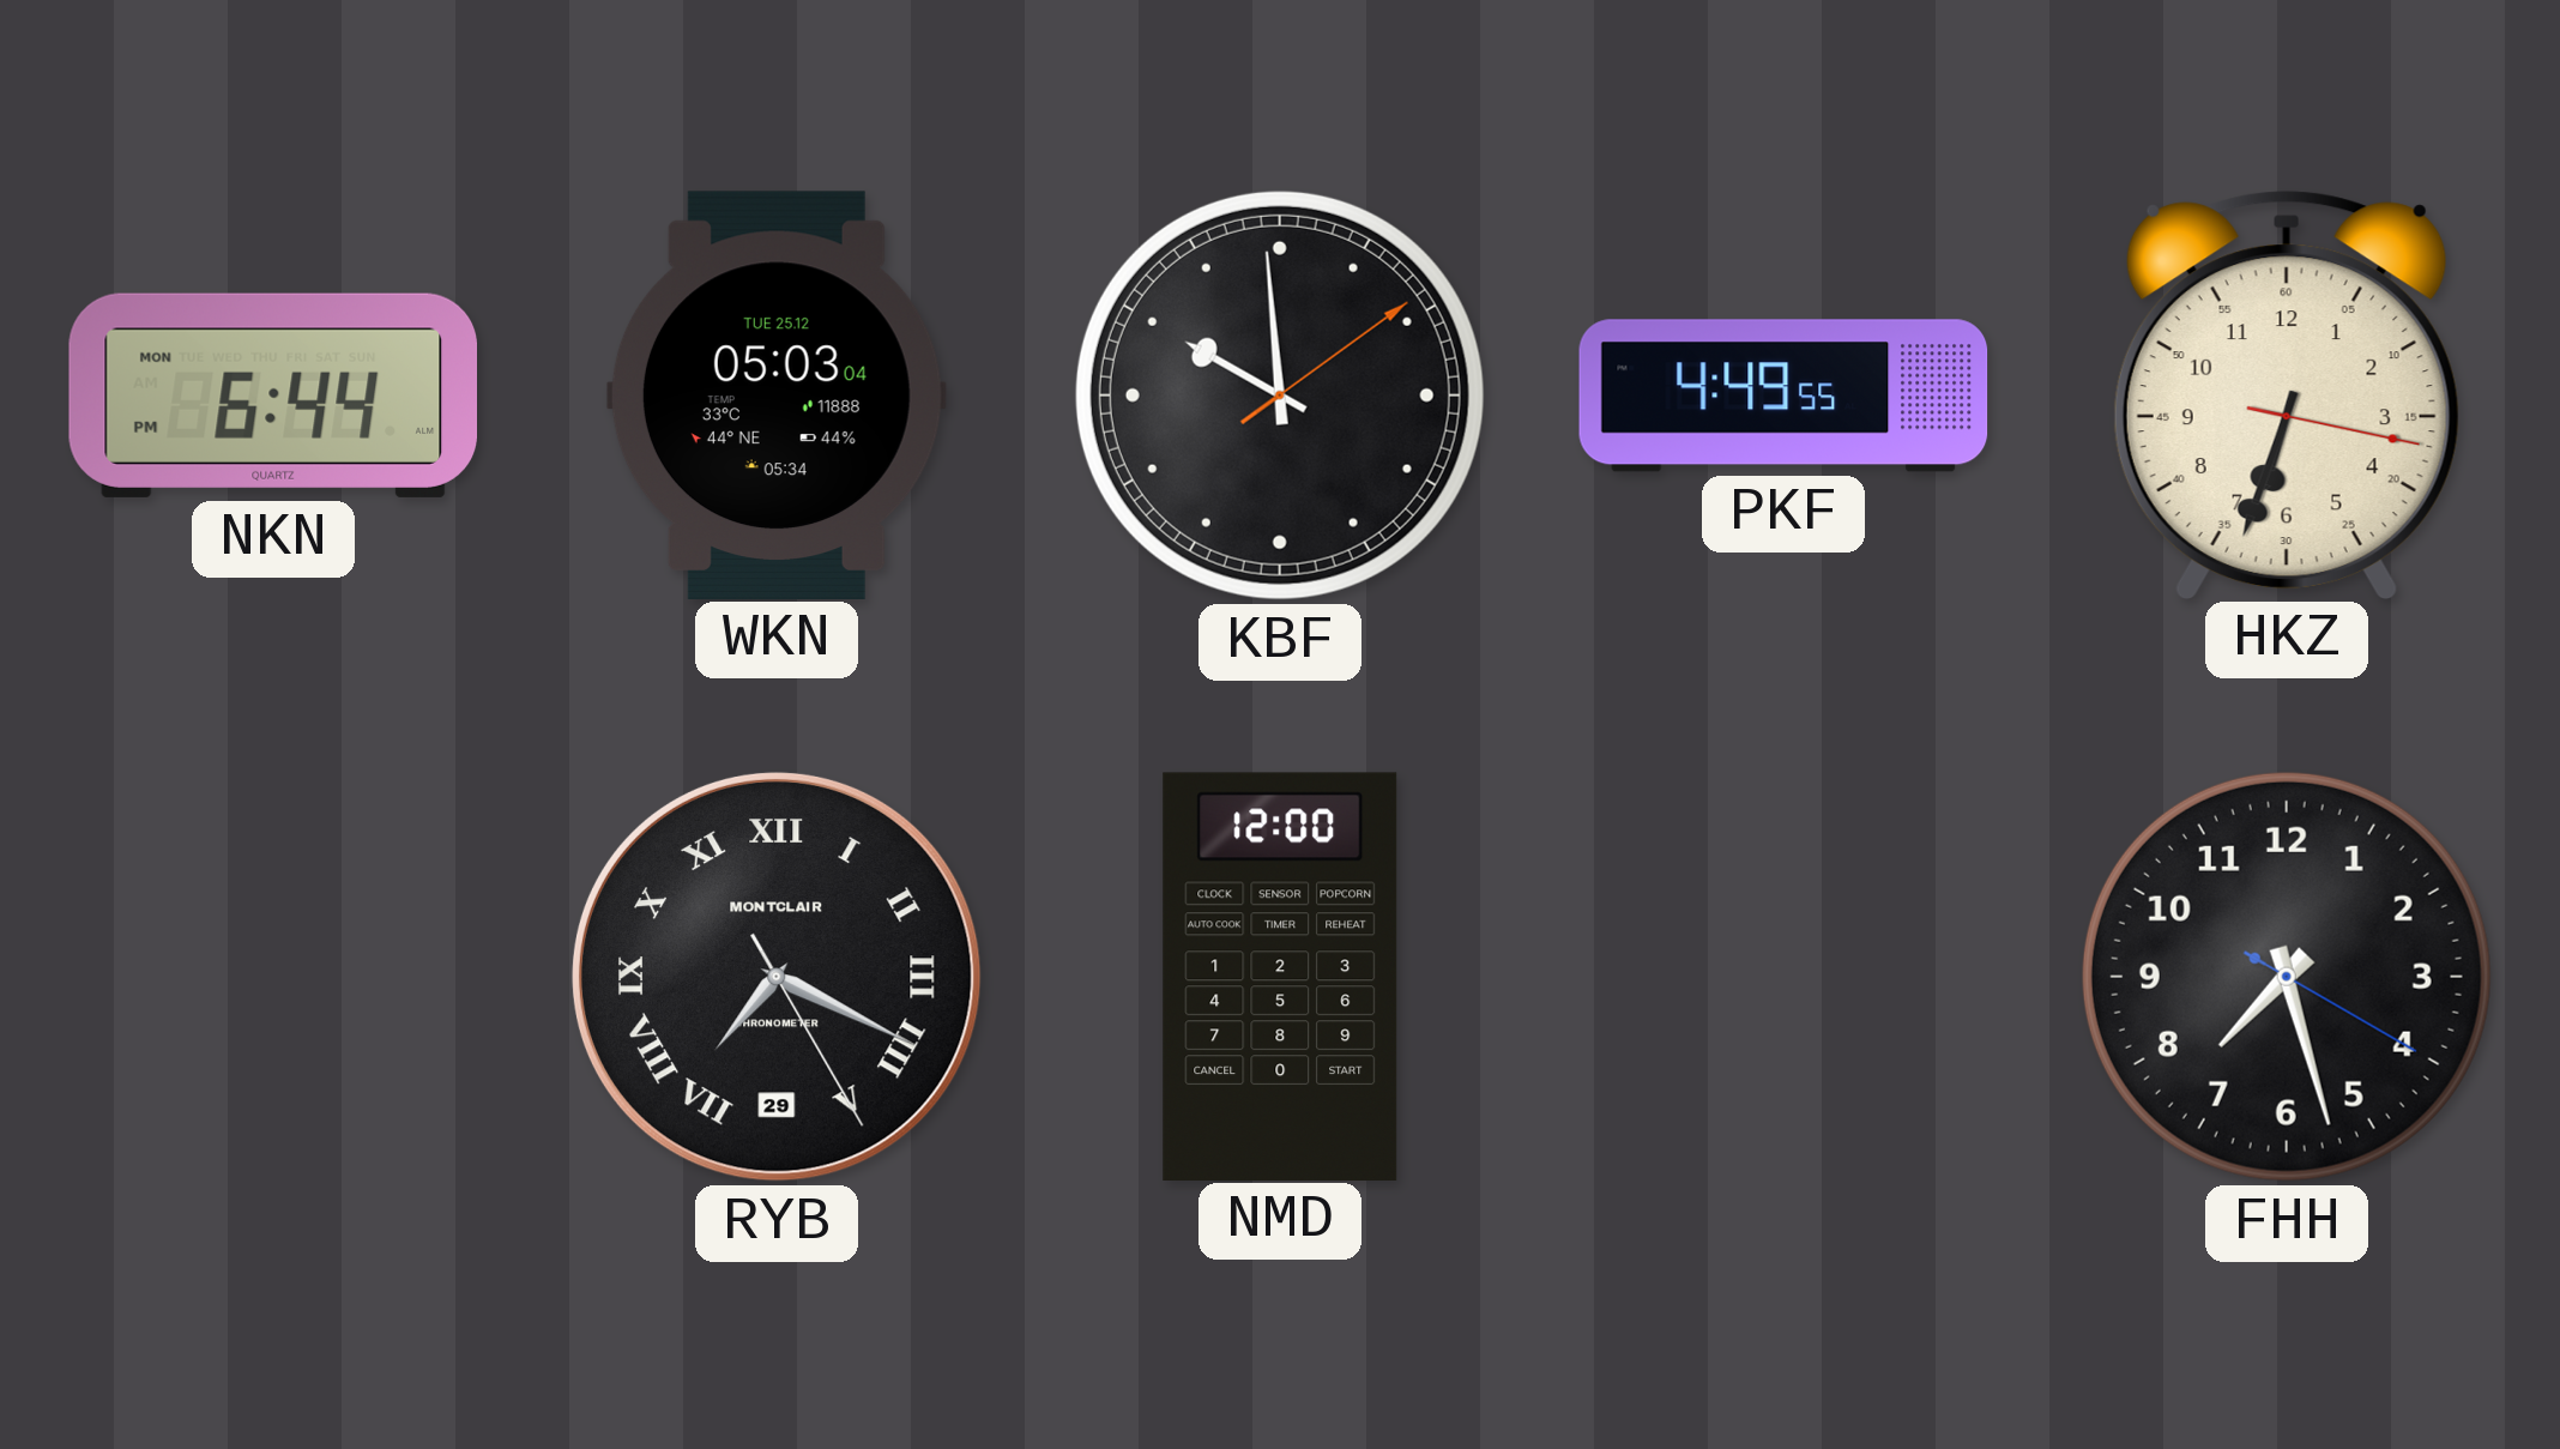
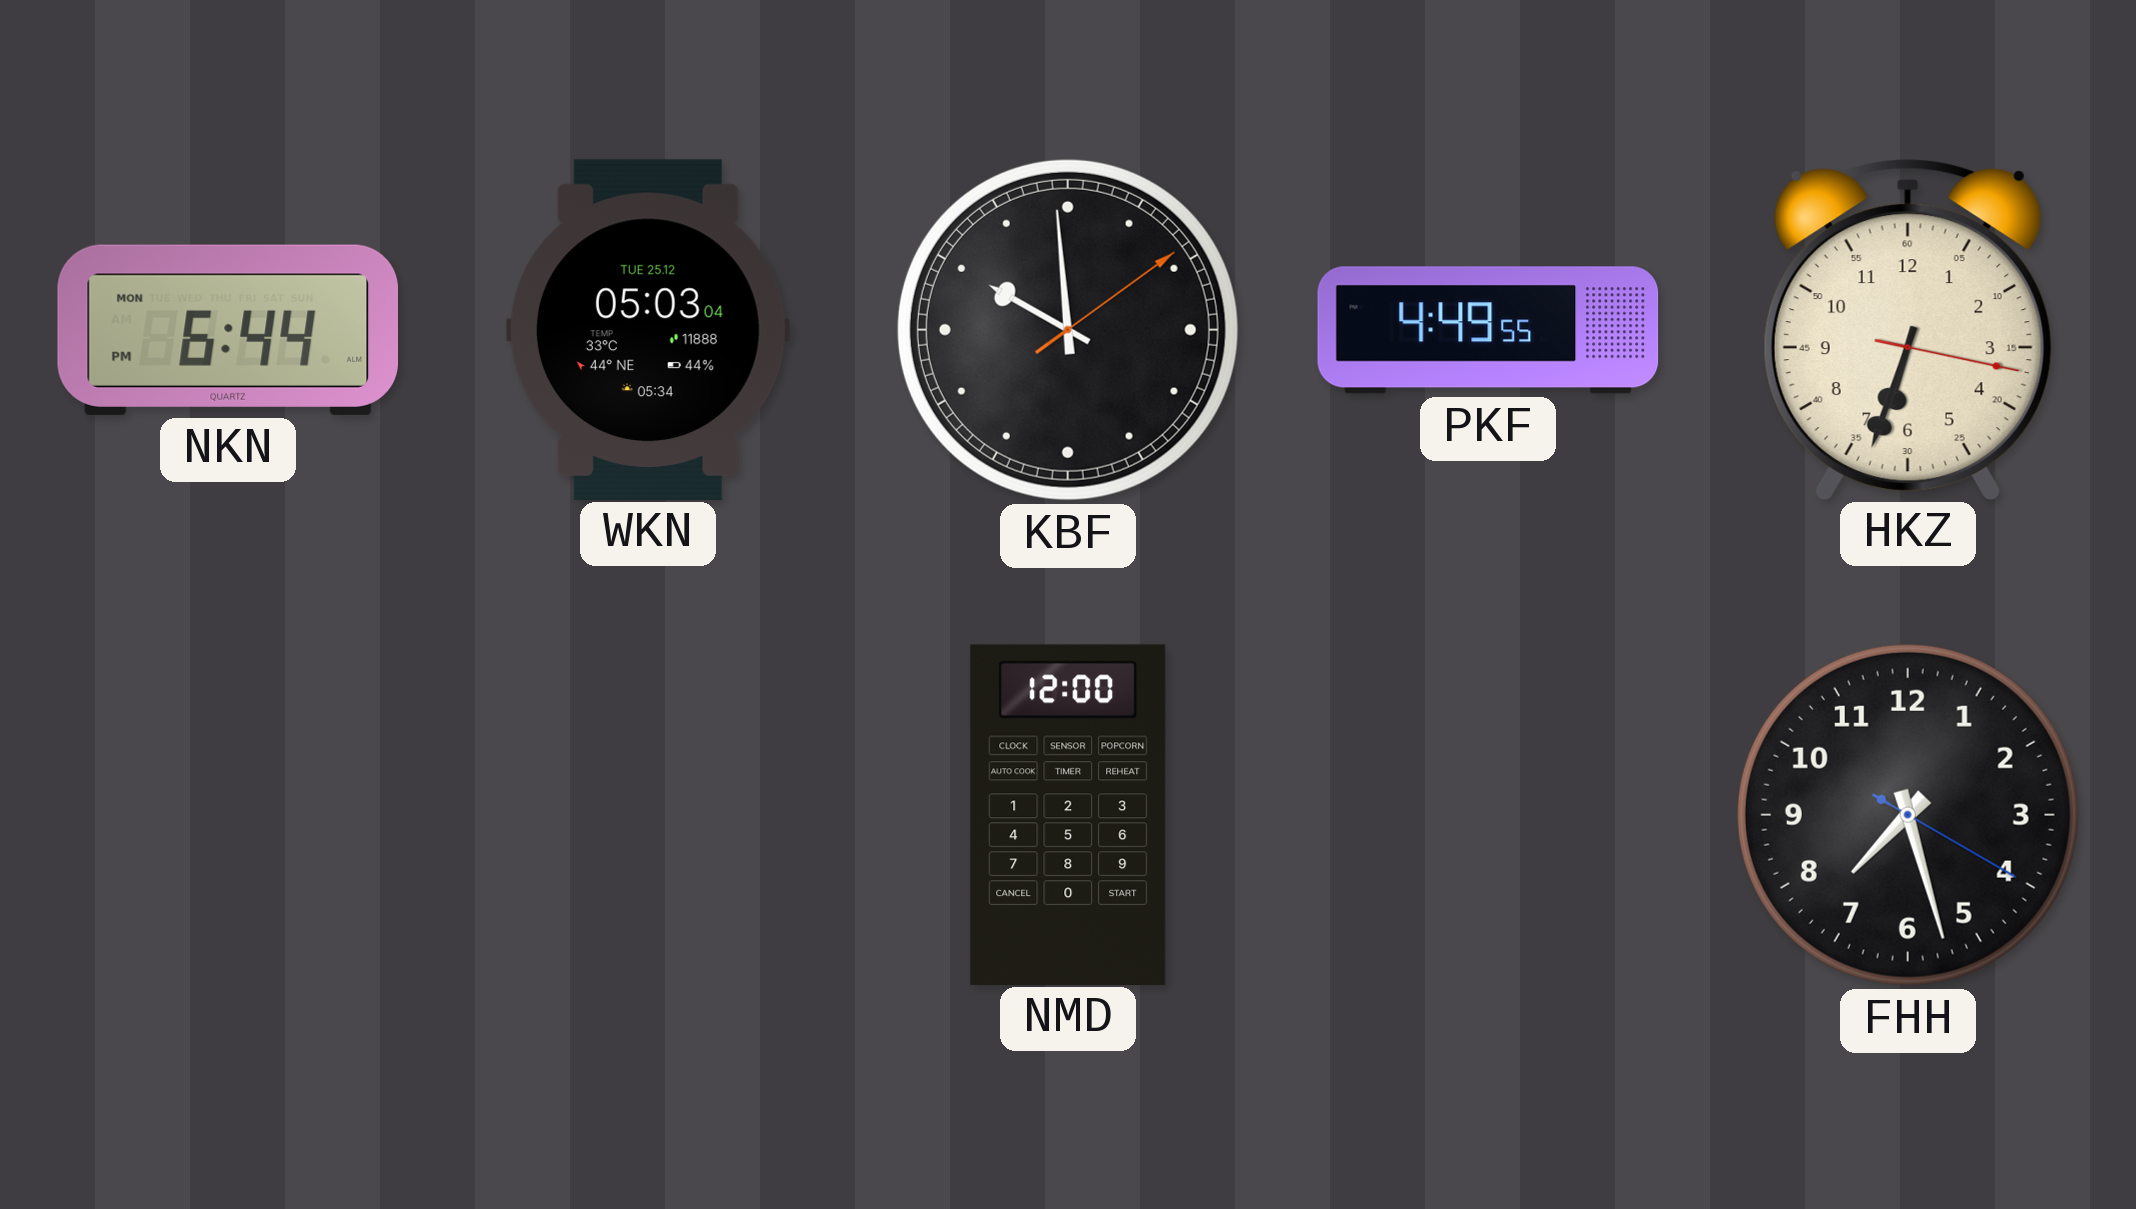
RYB: 7:19 -> none (777, 977)
